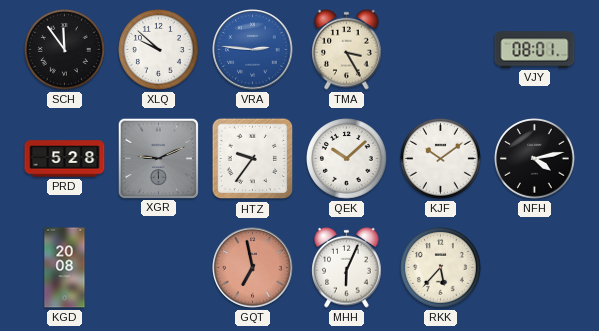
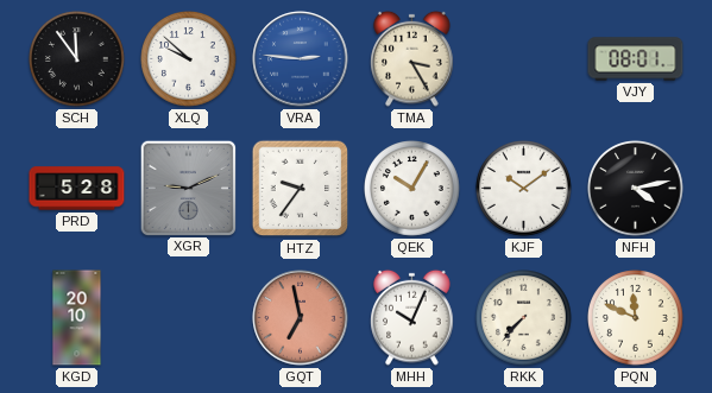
QEK: 10:08 -> 10:05 (412, 189)
KGD: 20:08 -> 20:10 (77, 318)
MHH: 6:04 -> 10:04 (412, 317)
RKK: 5:37 -> 7:37 (524, 318)
PQN: none -> 11:49 (636, 318)
